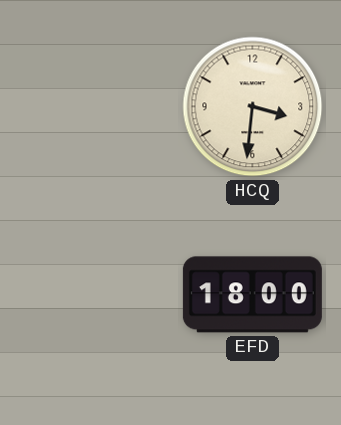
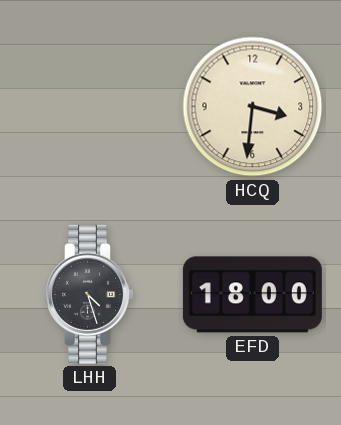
LHH: none -> 4:27 (89, 294)
